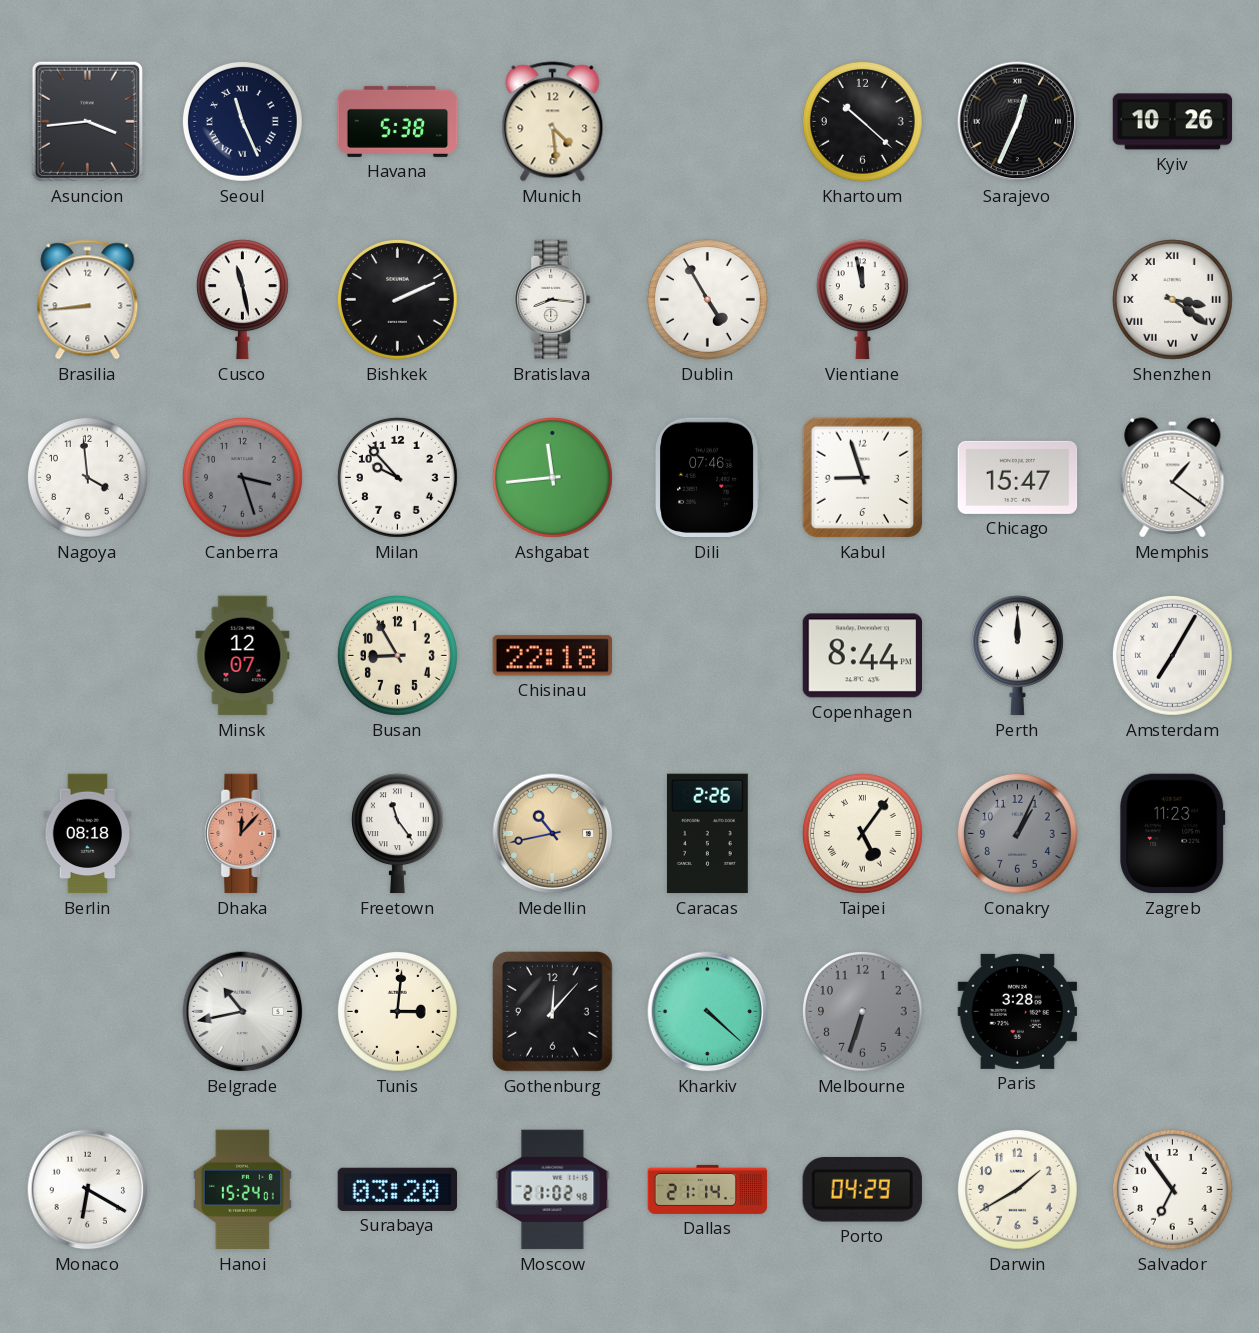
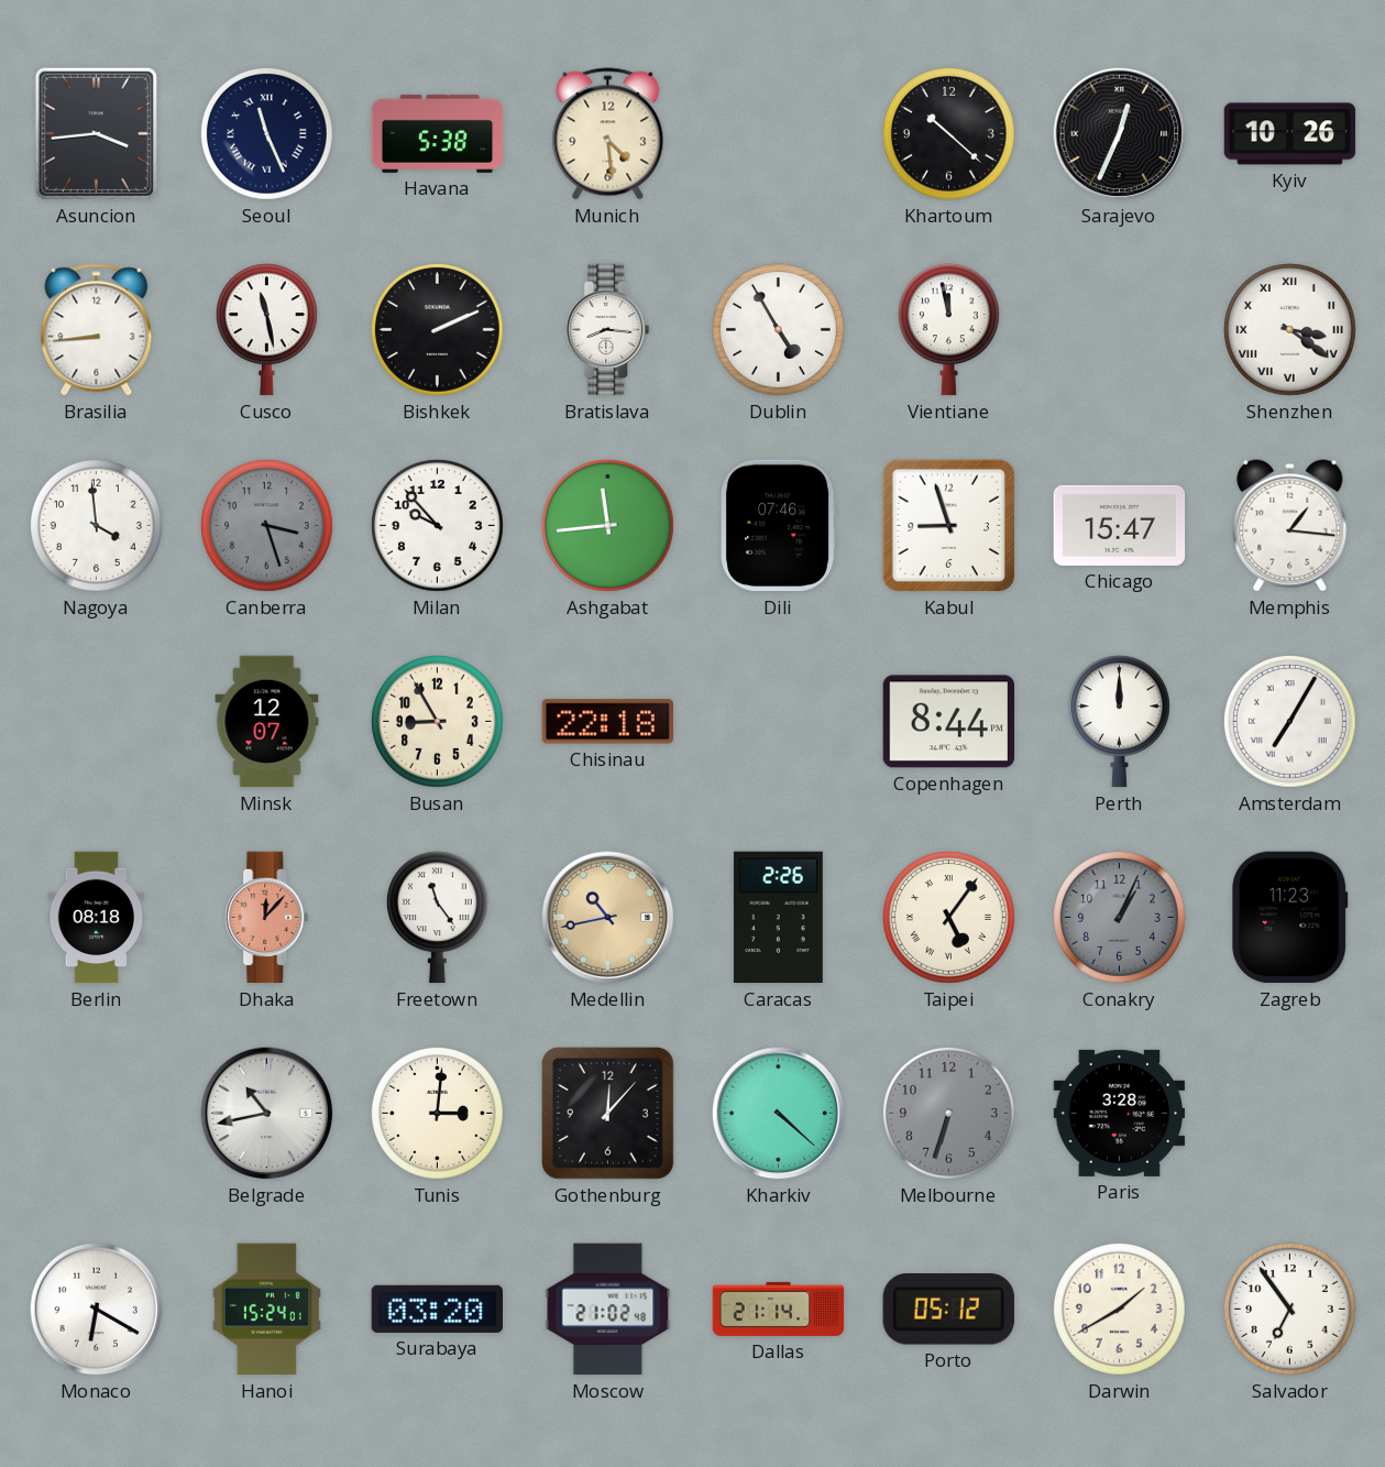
Memphis: 1:21 -> 1:16 (1290, 526)
Porto: 04:29 -> 05:12 (948, 1310)
